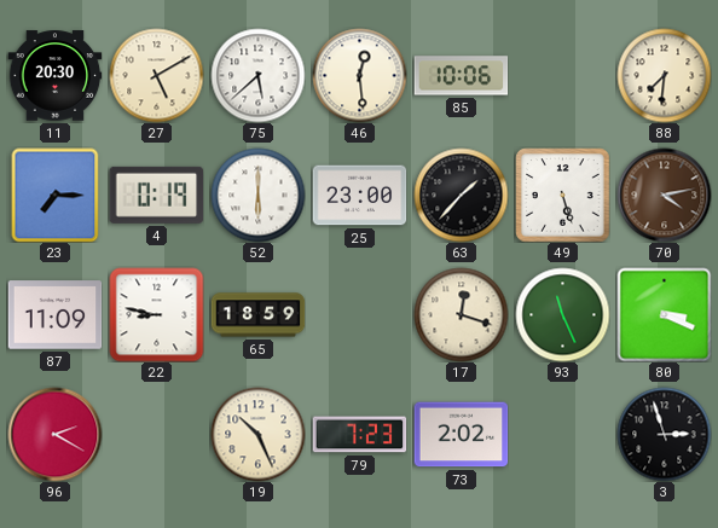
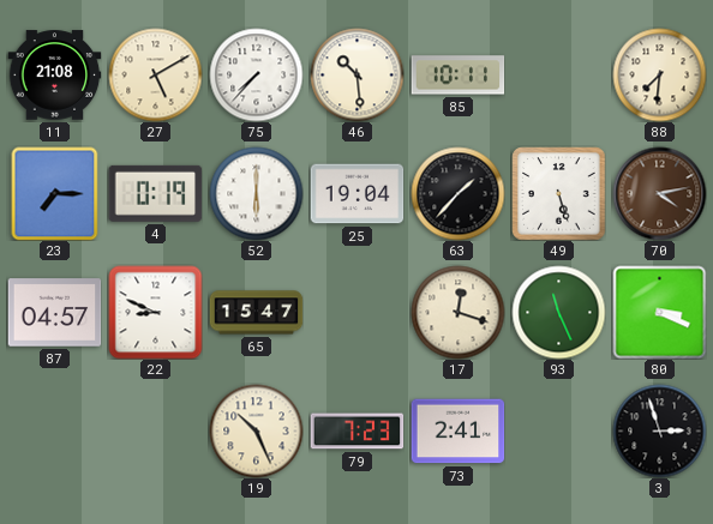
11: 20:30 -> 21:08 (54, 76)
75: 5:38 -> 7:37 (256, 74)
46: 12:29 -> 10:29 (356, 74)
85: 10:06 -> 10:11 (457, 76)
25: 23:00 -> 19:04 (356, 194)
87: 11:09 -> 04:57 (54, 313)
22: 8:47 -> 8:49 (155, 312)
65: 18:59 -> 15:47 (256, 313)
96: 2:20 -> none (54, 434)
73: 2:02 -> 2:41 (457, 432)
